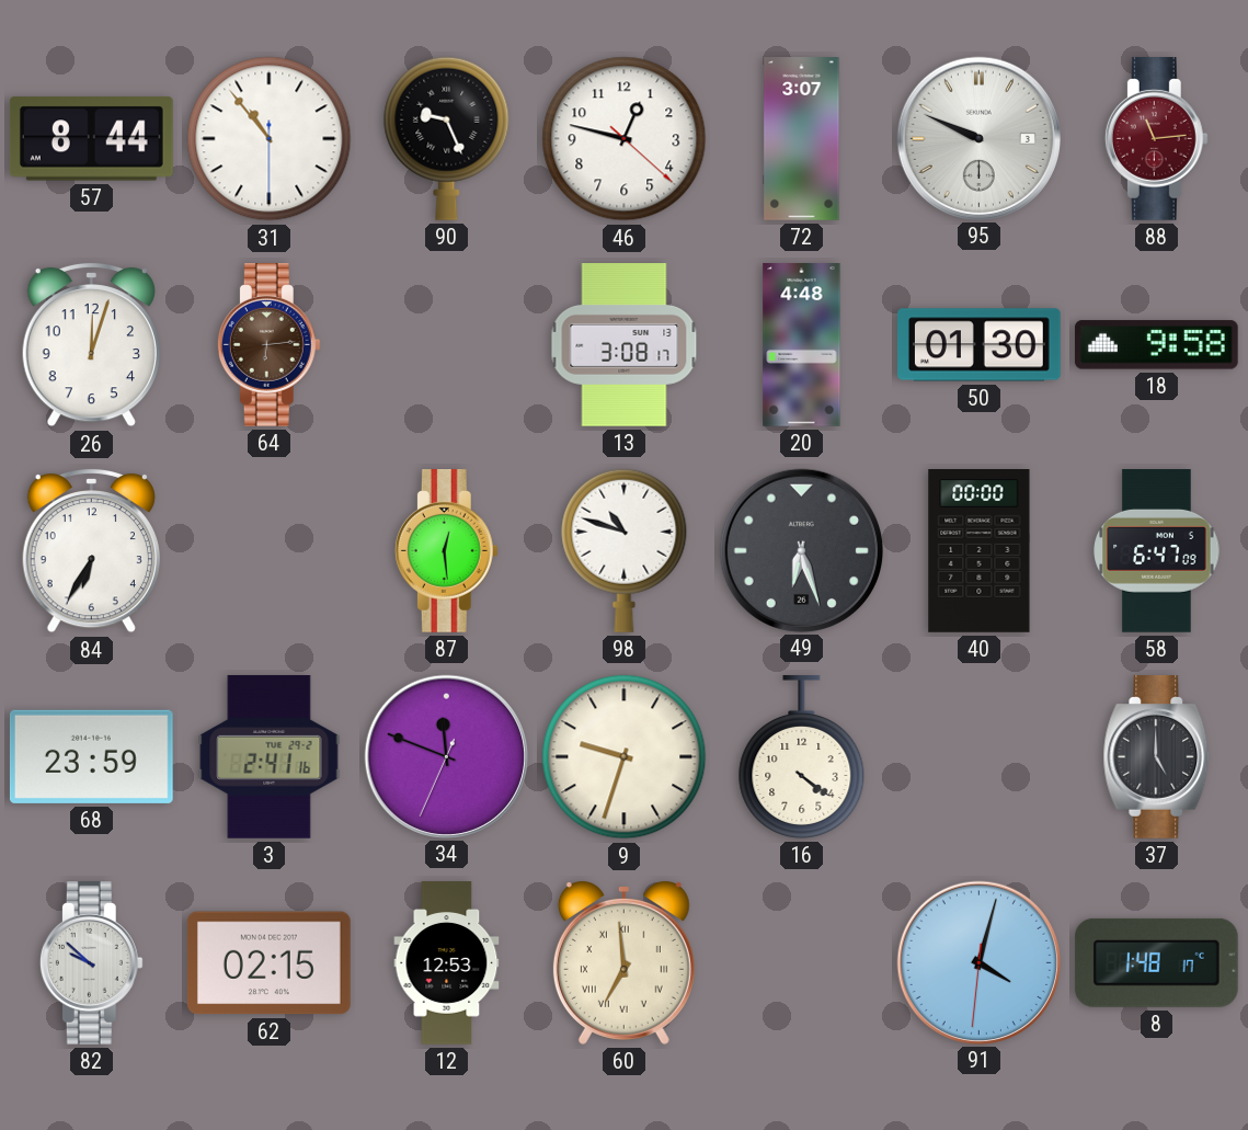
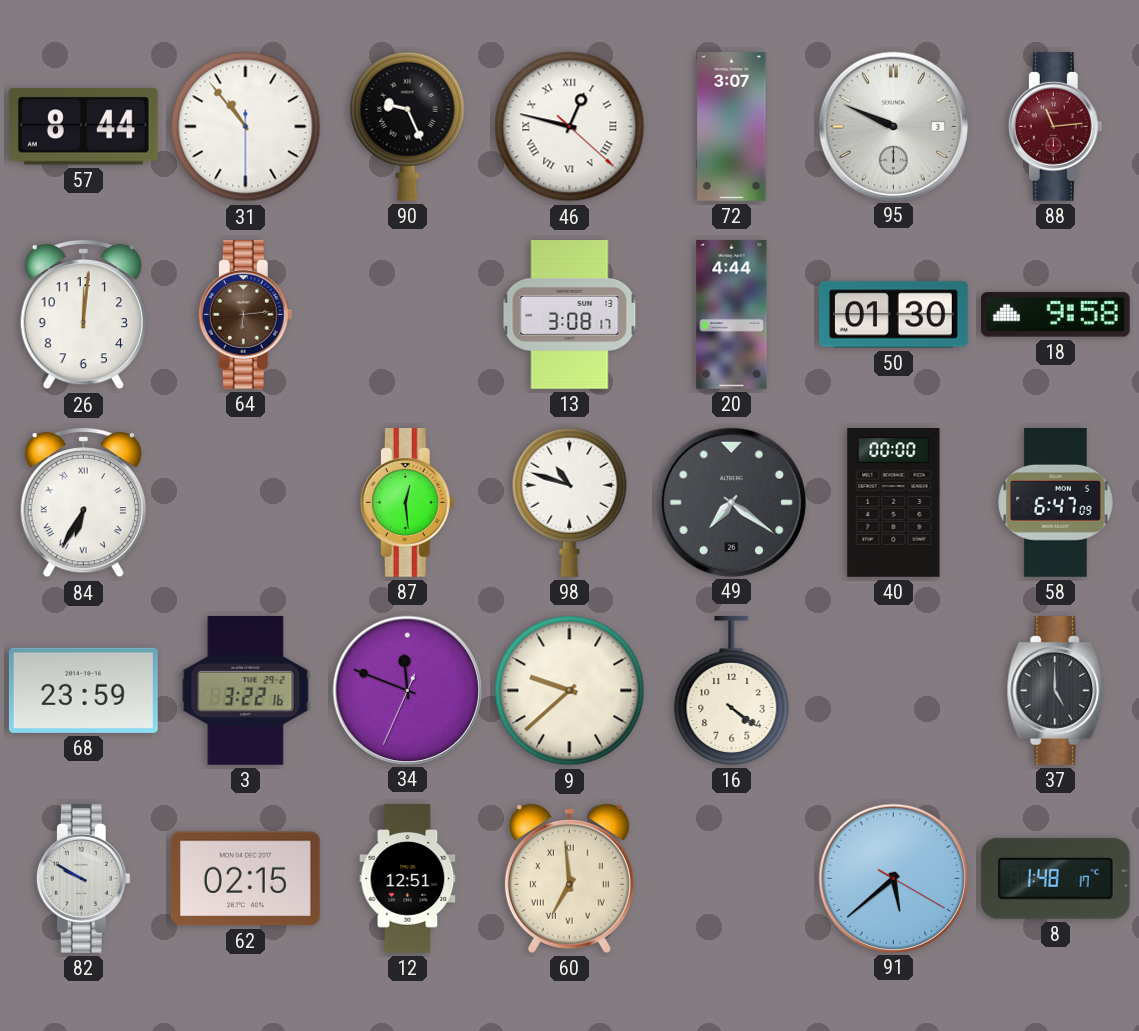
46 numerals: Arabic -> Roman (570, 127)
26: 12:03 -> 12:01 (83, 314)
20: 4:48 -> 4:44 (732, 315)
84 numerals: Arabic -> Roman (83, 502)
49: 6:27 -> 7:21 (731, 502)
3: 2:41 -> 3:22 (246, 690)
9: 9:33 -> 9:38 (570, 691)
82: 9:52 -> 9:50 (83, 879)
12: 12:53 -> 12:51 (408, 879)
91: 4:02 -> 5:38 (893, 878)
